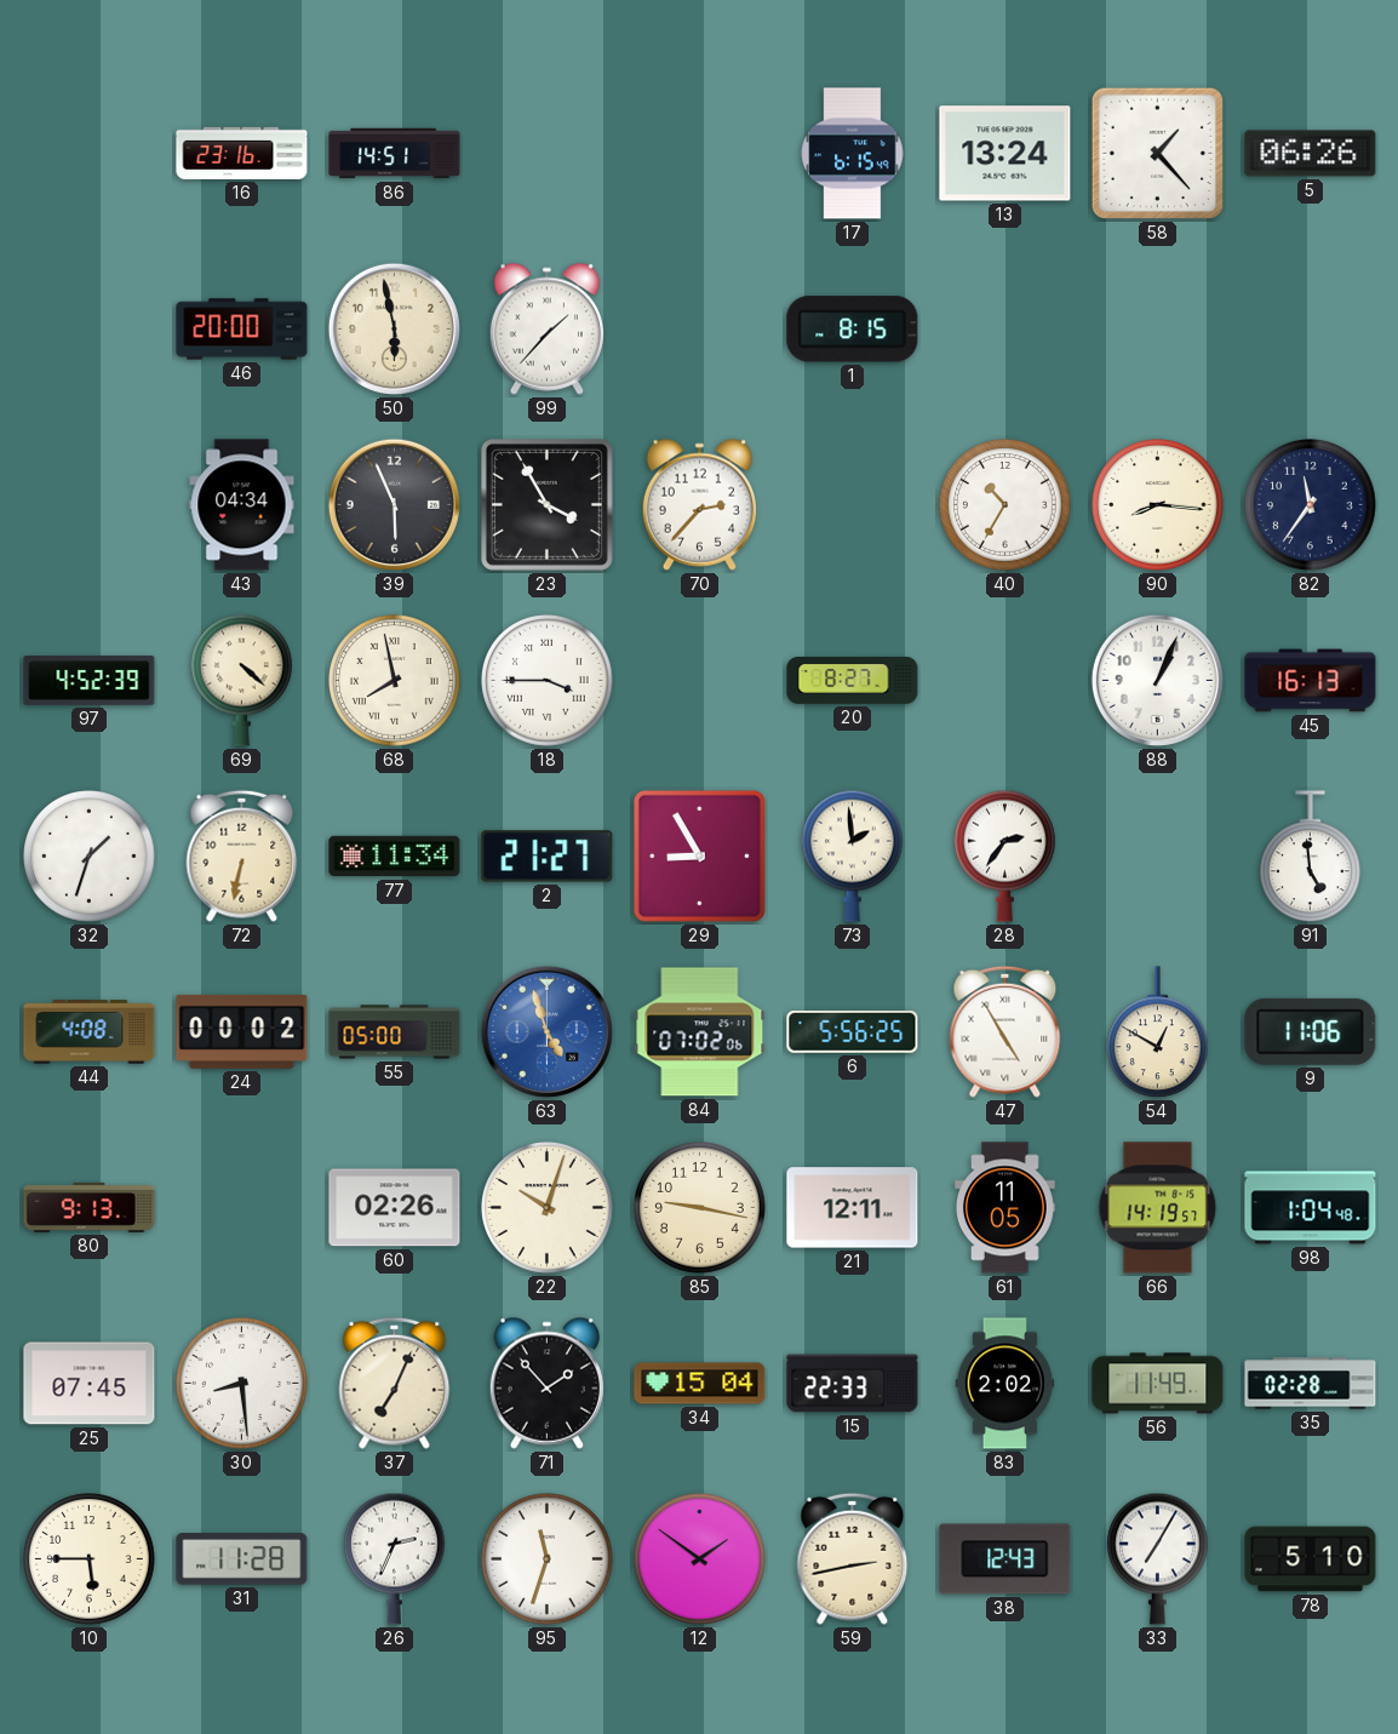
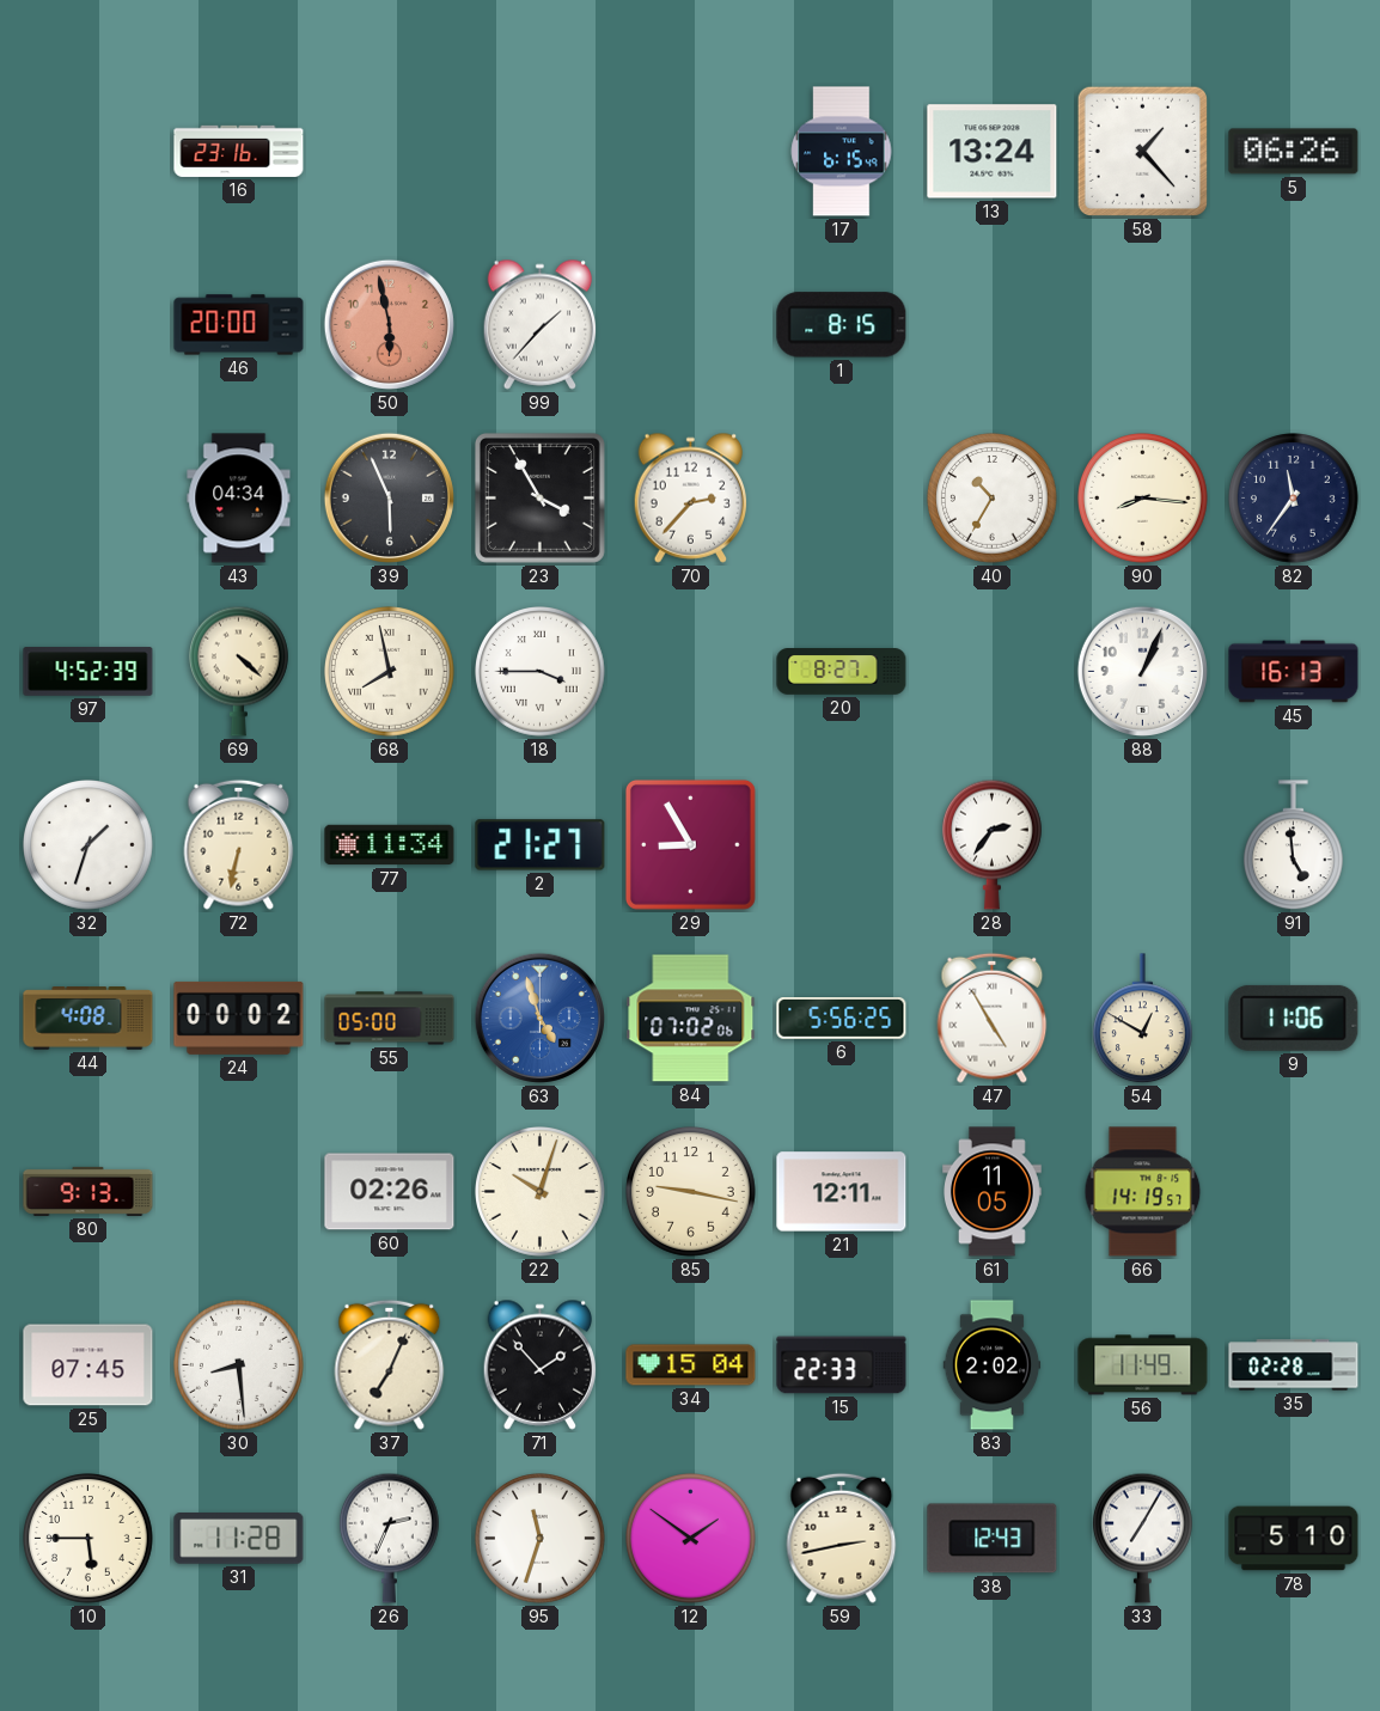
86: 14:51 -> none (395, 154)
50 dial: cream -> salmon (389, 324)
73: 1:59 -> none (852, 855)
98: 1:04 -> none (1311, 1208)
